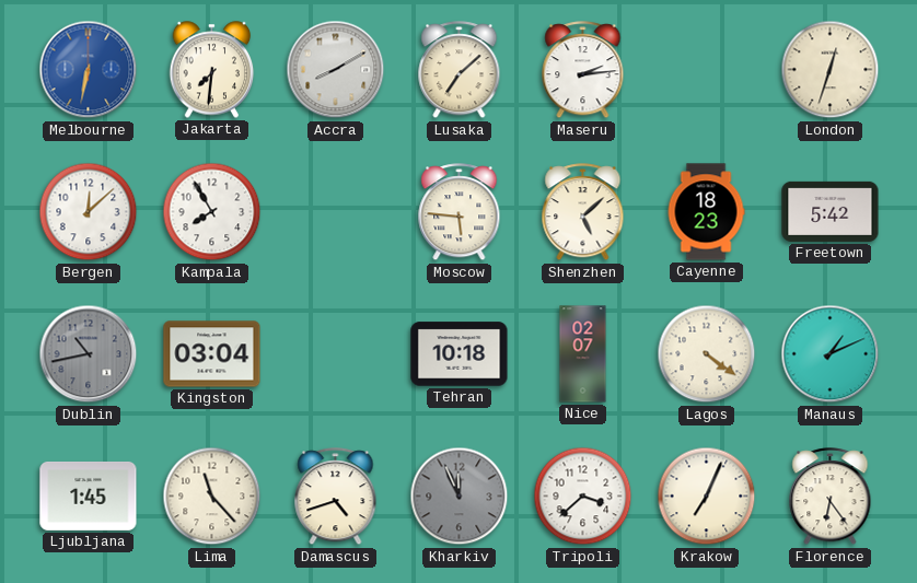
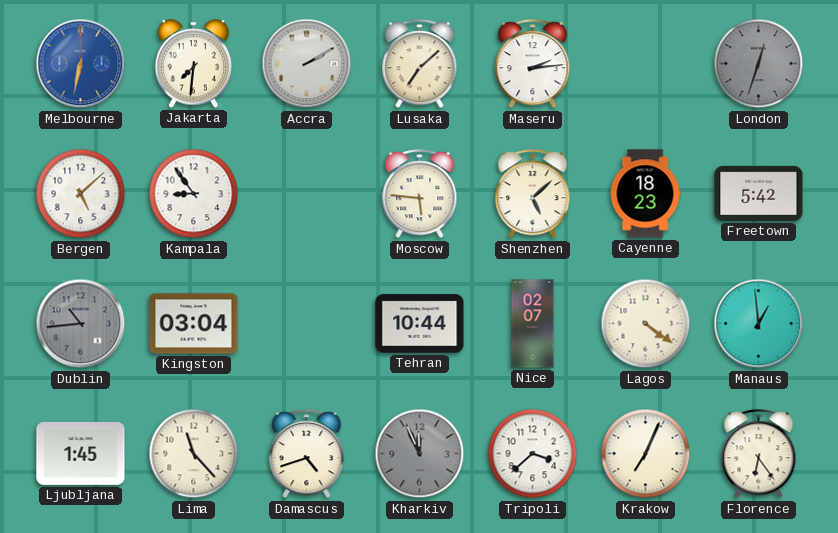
Accra: 8:10 -> 2:10 (307, 64)
London dial: cream -> grey (759, 64)
Bergen: 12:08 -> 5:08 (81, 194)
Kampala: 7:55 -> 8:54 (194, 194)
Dublin: 10:43 -> 10:44 (81, 324)
Tehran: 10:18 -> 10:44 (420, 324)
Manaus: 1:11 -> 12:59 (759, 324)
